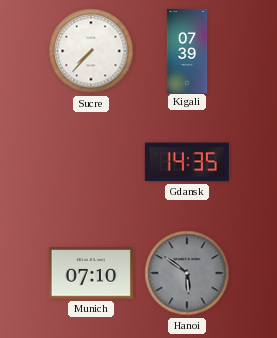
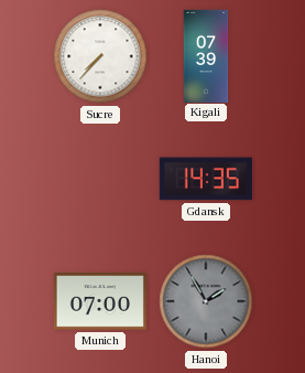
Munich: 07:10 -> 07:00 (100, 301)
Hanoi: 5:51 -> 1:55 (206, 301)
